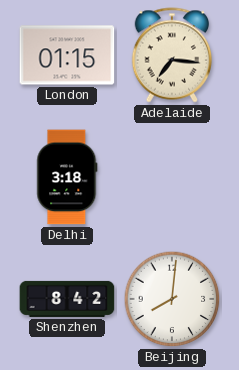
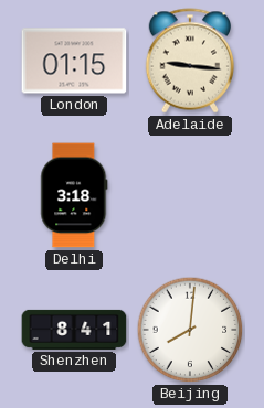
Adelaide: 7:16 -> 9:16 (190, 61)
Shenzhen: 8:42 -> 8:41 (74, 330)
